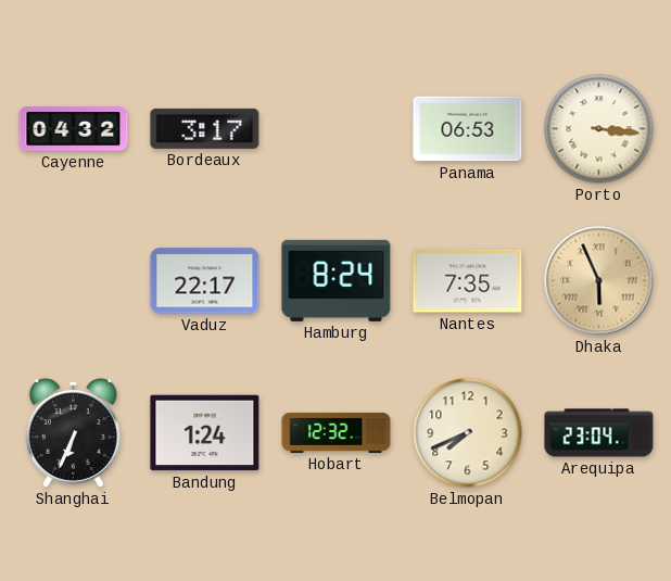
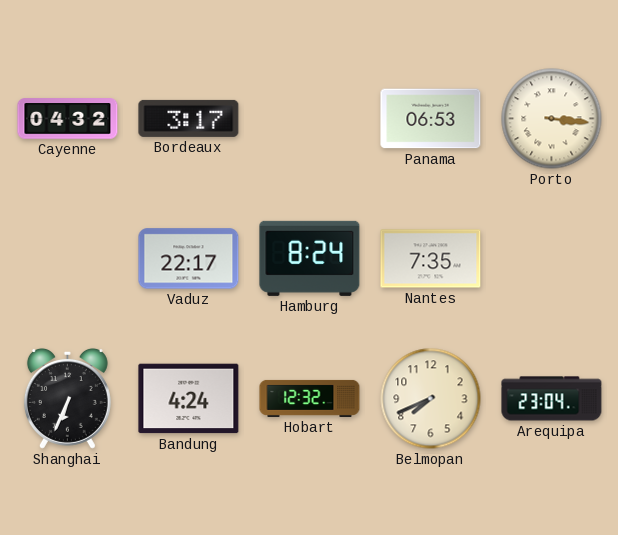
Dhaka: 5:56 -> none (599, 281)
Bandung: 1:24 -> 4:24 (189, 399)
